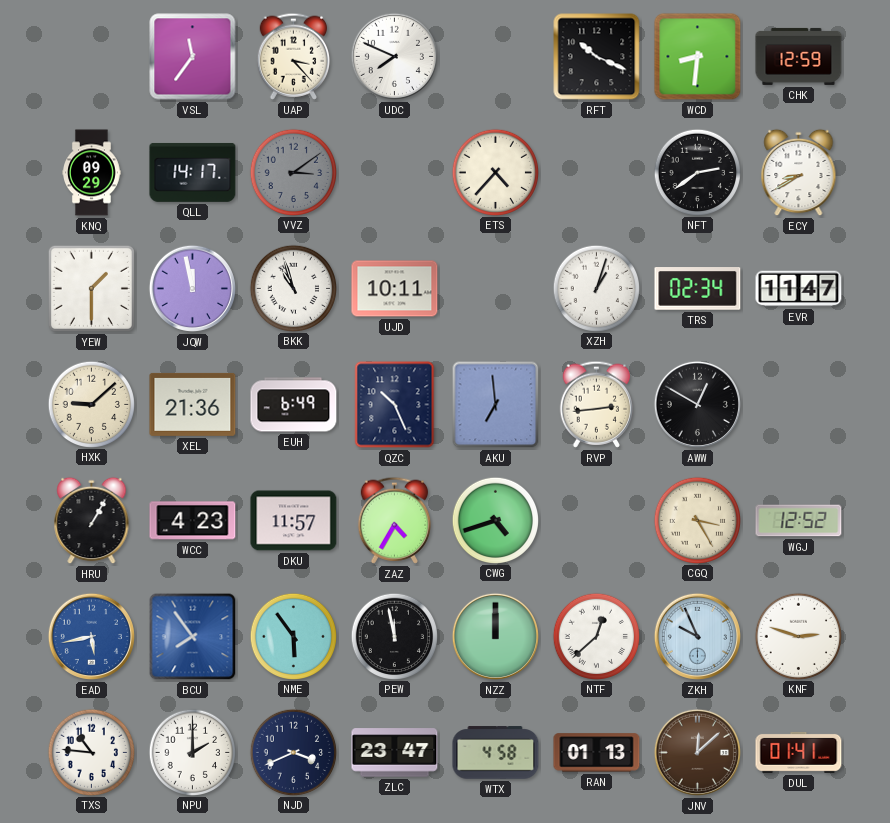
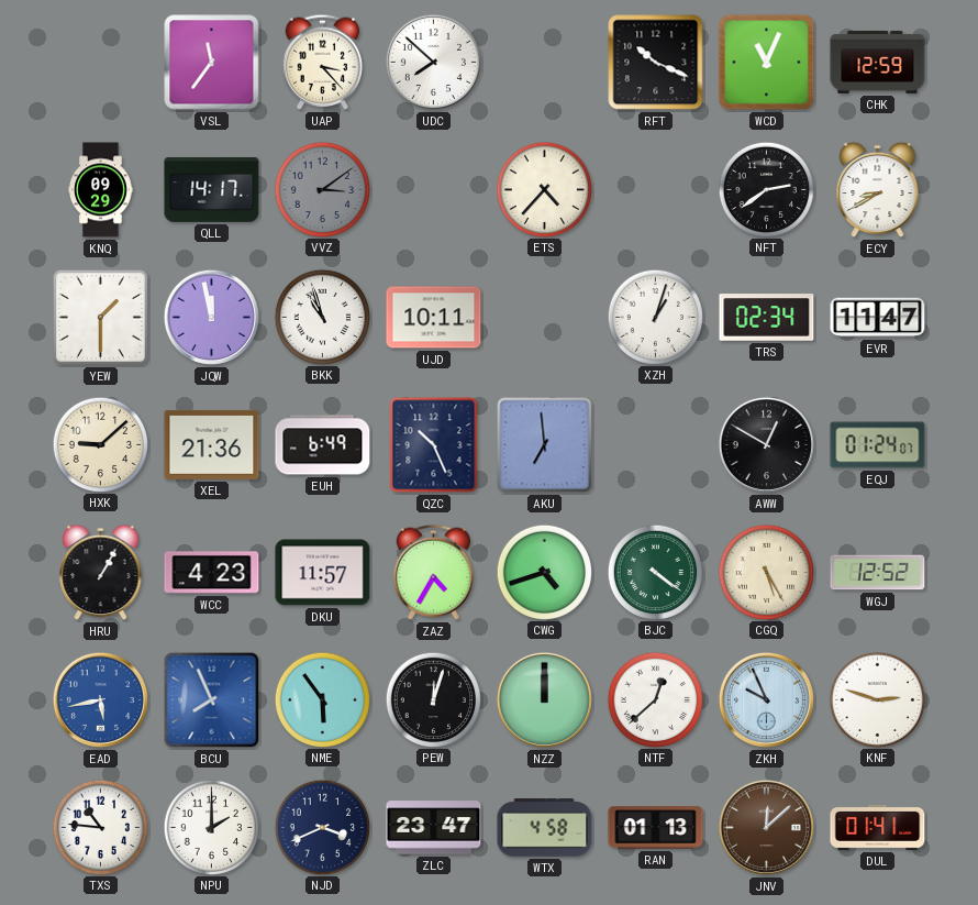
UDC: 7:49 -> 7:52 (433, 62)
WCD: 8:31 -> 11:04 (767, 63)
RVP: 2:44 -> none (597, 404)
EQJ: none -> 01:24 (878, 445)
BJC: none -> 4:21 (655, 572)
CGQ: 3:25 -> 5:25 (766, 572)
BCU: 7:54 -> 7:56 (212, 700)
PEW: 11:58 -> 12:03 (433, 699)
